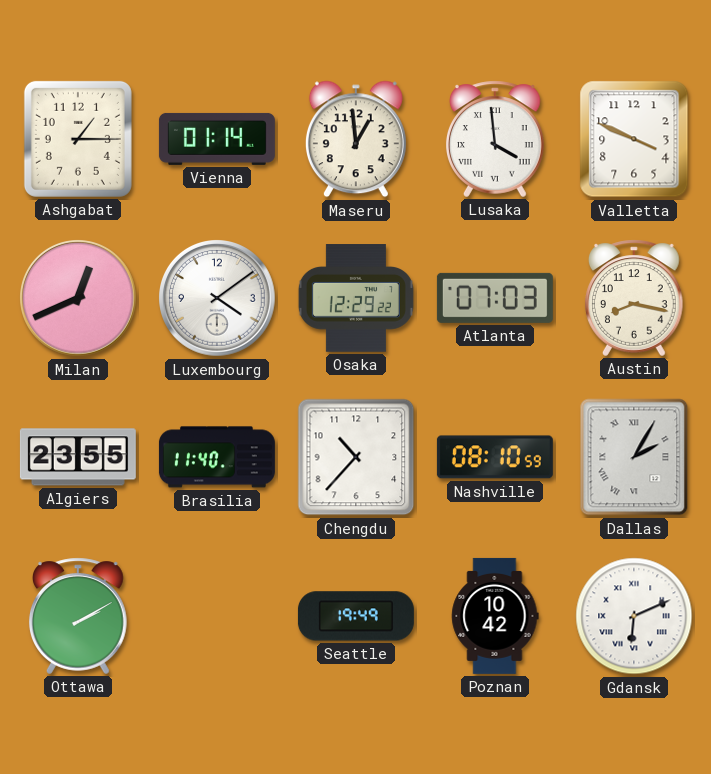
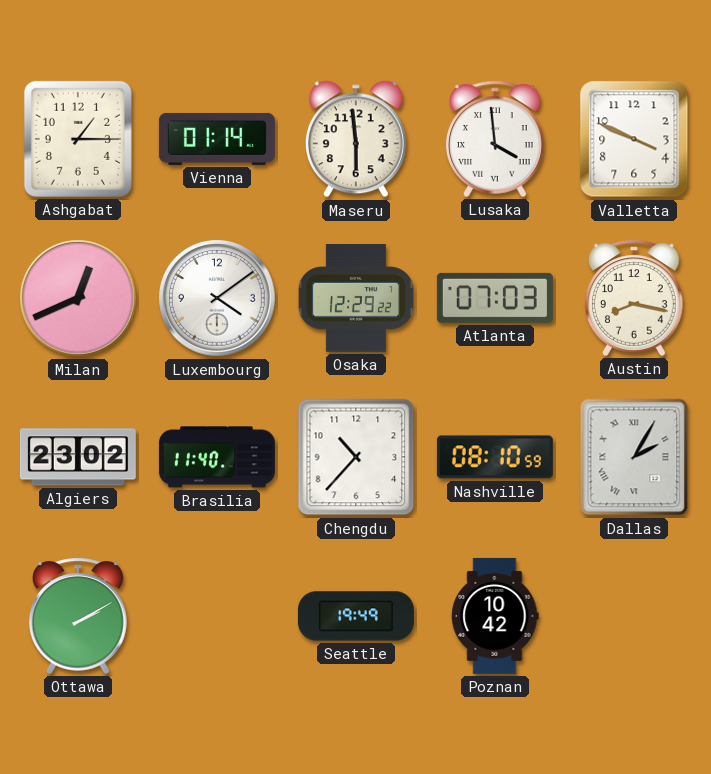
Maseru: 12:59 -> 5:59 (356, 139)
Algiers: 23:55 -> 23:02 (78, 457)
Gdansk: 6:11 -> none (634, 616)
